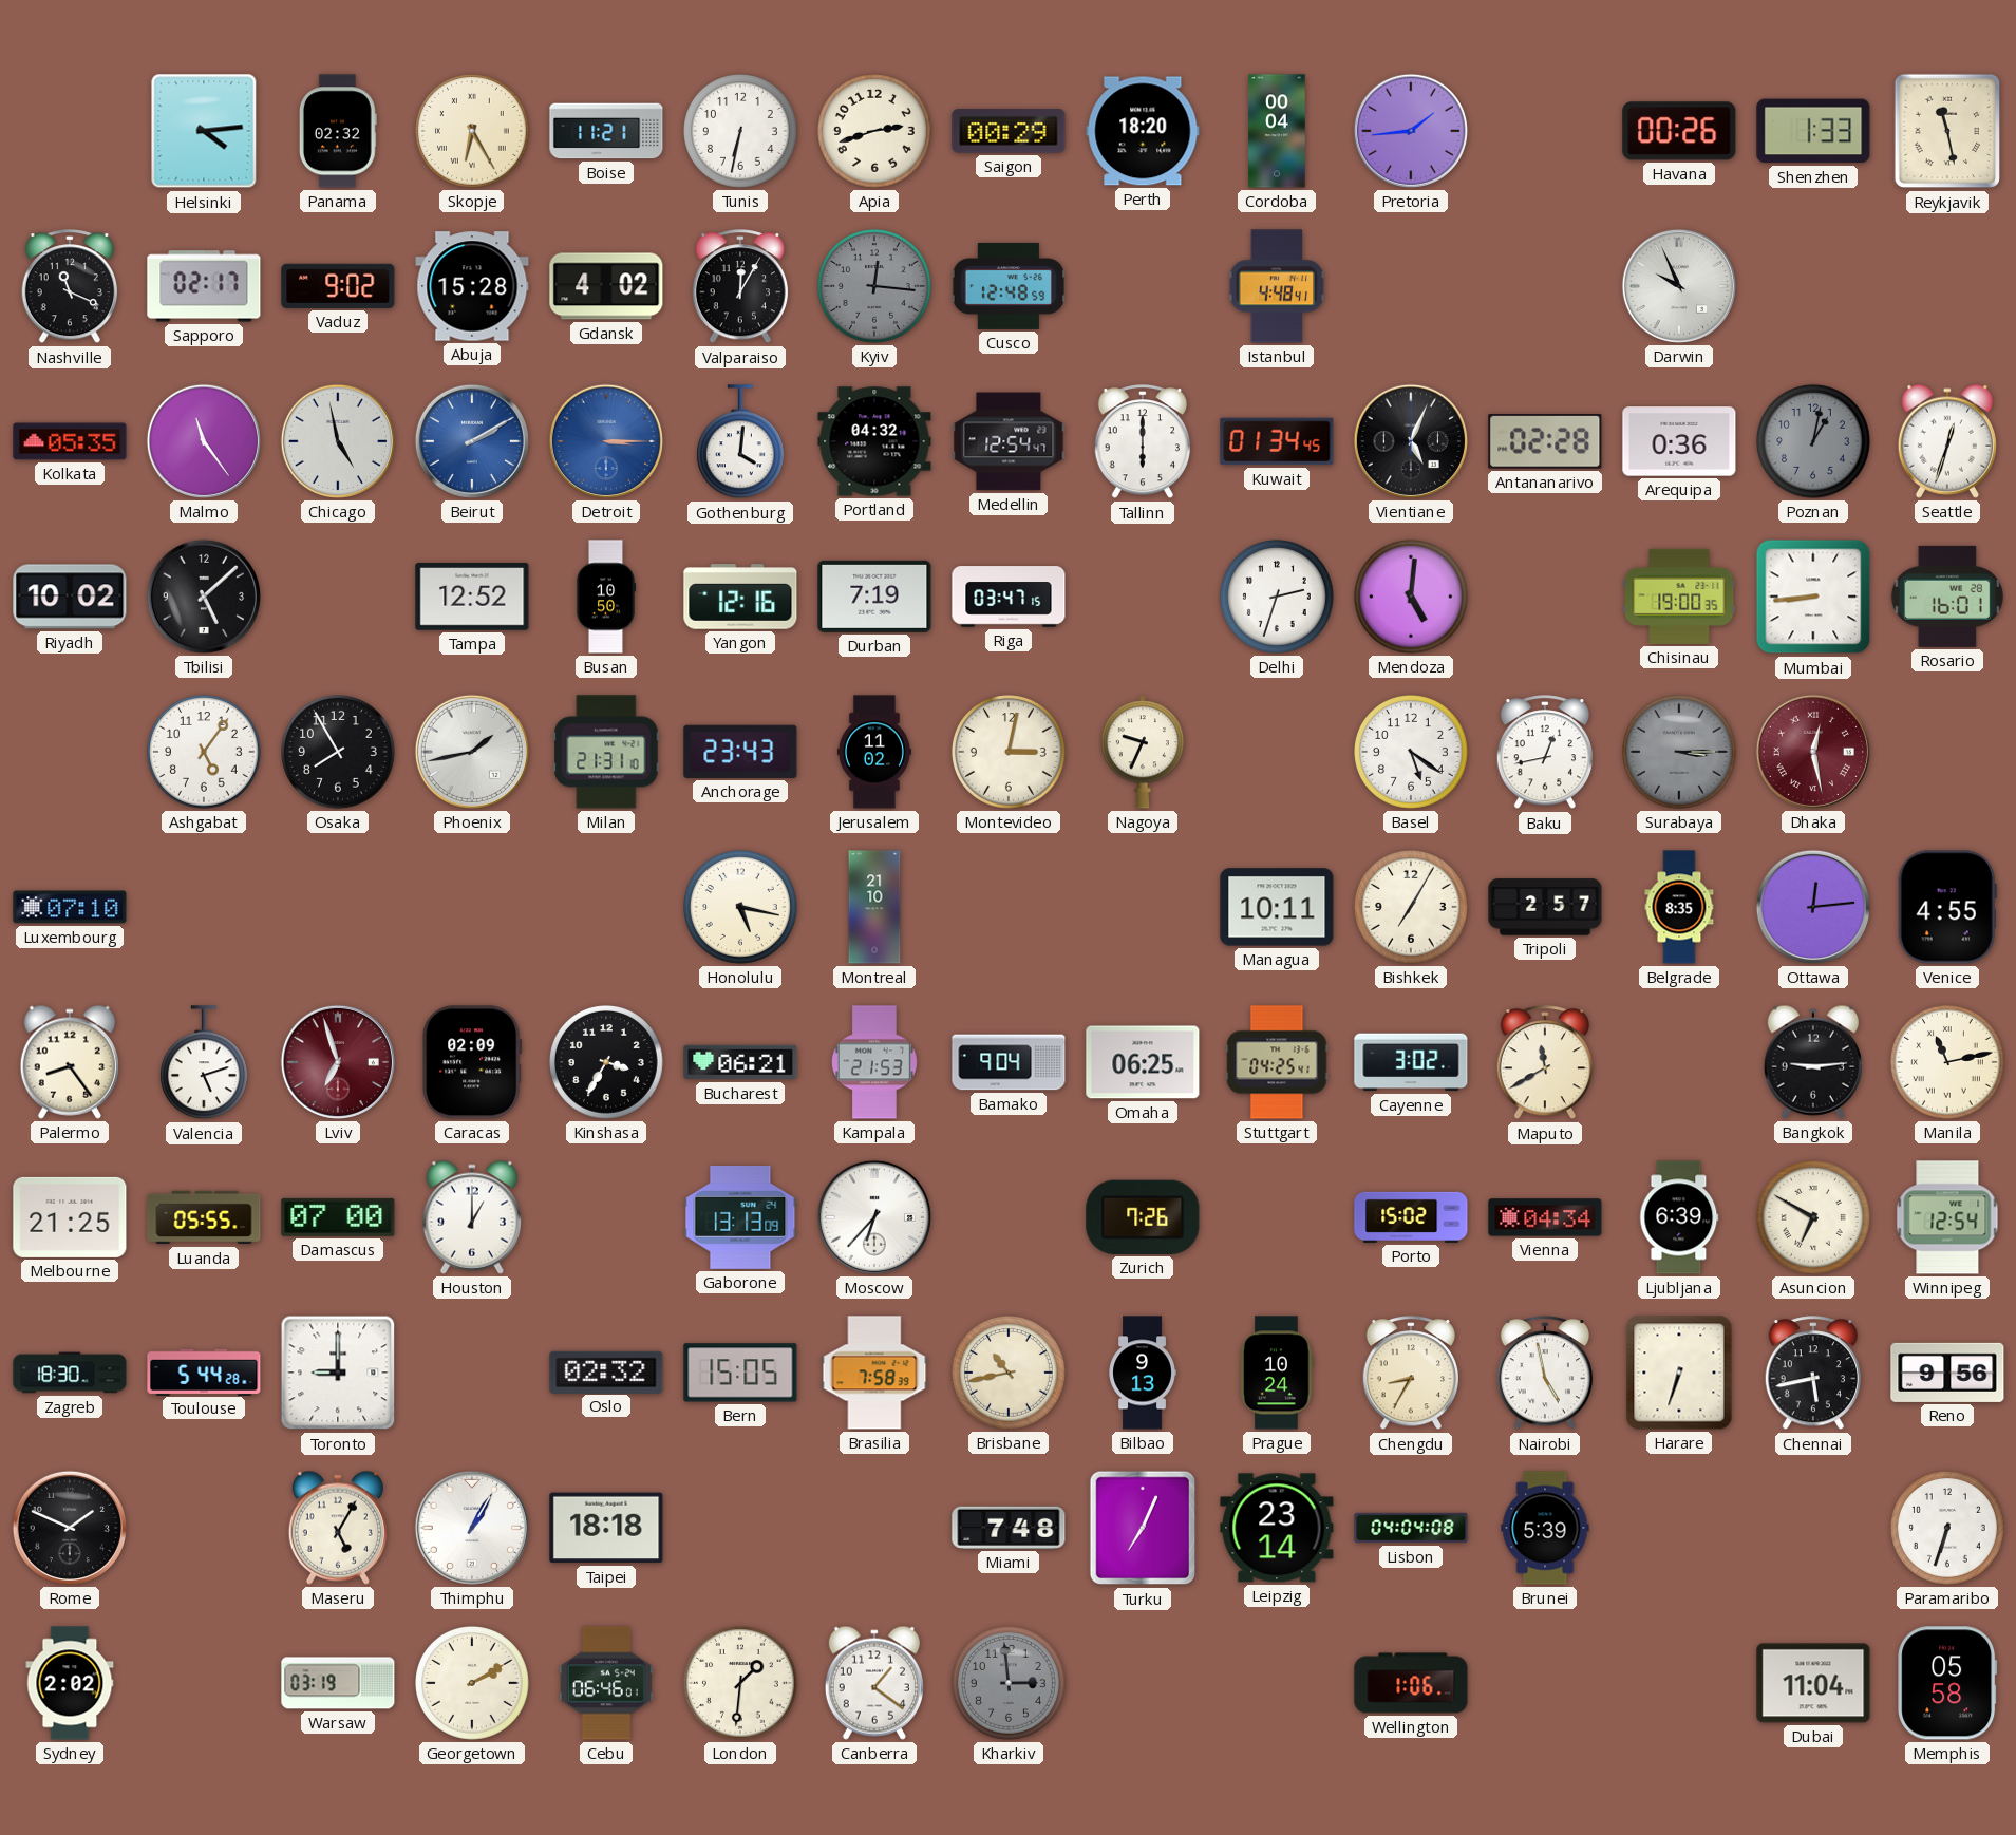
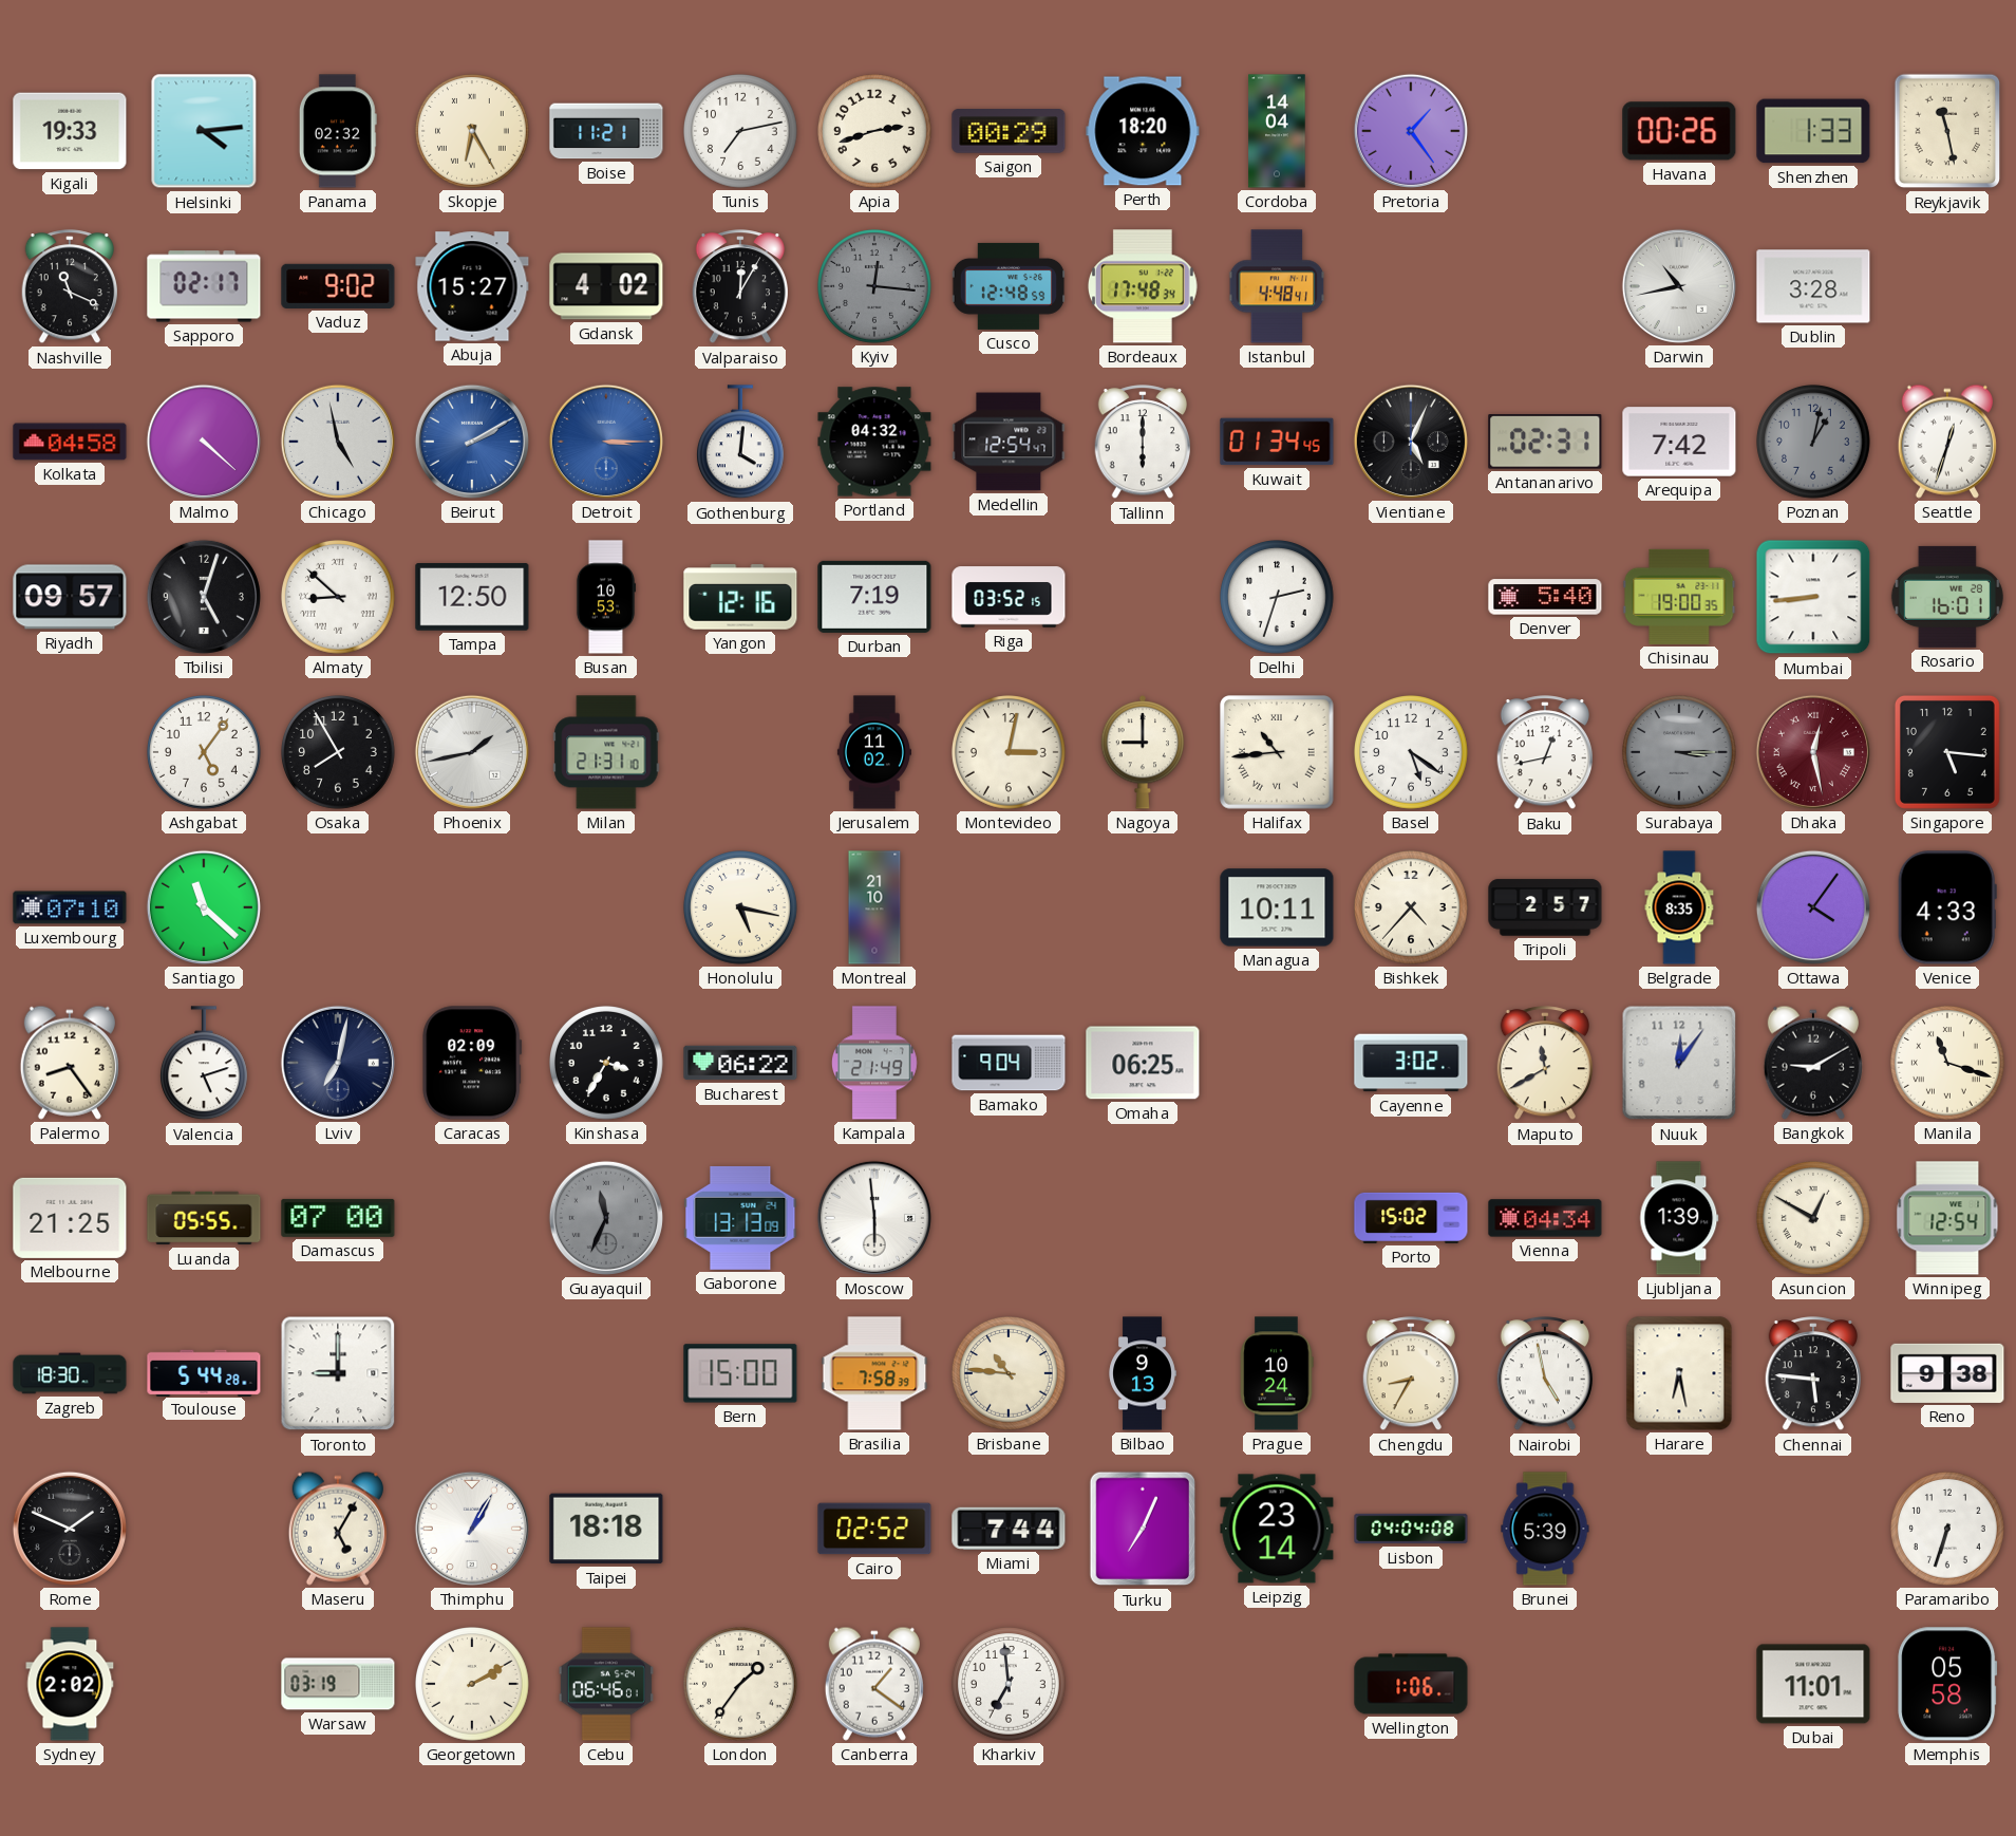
Kigali: none -> 19:33 (70, 131)
Tunis: 6:32 -> 7:13 (741, 132)
Cordoba: 00:04 -> 14:04 (1277, 131)
Pretoria: 1:44 -> 1:24 (1411, 131)
Abuja: 15:28 -> 15:27 (472, 286)
Bordeaux: none -> 17:48 (1143, 286)
Darwin: 9:56 -> 10:43 (1679, 286)
Dublin: none -> 3:28 (1813, 286)
Kolkata: 05:35 -> 04:58 (70, 442)
Malmo: 11:24 -> 4:22 (204, 442)
Antananarivo: 02:28 -> 02:31 (1545, 443)
Arequipa: 0:36 -> 7:42 (1679, 442)
Riyadh: 10:02 -> 09:57 (70, 597)
Tbilisi: 5:08 -> 5:03 (204, 597)
Almaty: none -> 8:52 (339, 598)
Tampa: 12:52 -> 12:50 (472, 597)
Busan: 10:50 -> 10:53 (606, 597)
Riga: 03:47 -> 03:52 (1009, 597)
Mendoza: 5:01 -> none (1412, 598)
Denver: none -> 5:40 (1545, 597)
Anchorage: 23:43 -> none (740, 752)
Nagoya: 9:34 -> 9:00 (1143, 752)
Halifax: none -> 10:44 (1277, 752)
Singapore: none -> 5:16 (1947, 752)
Santiago: none -> 11:22 (204, 907)
Bishkek: 7:05 -> 4:37 (1412, 908)
Ottawa: 12:14 -> 4:06 (1813, 907)
Venice: 4:55 -> 4:33 (1947, 907)
Lviv: 6:57 -> 7:02 (338, 1063)
Lviv dial: burgundy -> navy (338, 1063)
Bucharest: 06:21 -> 06:22 (740, 1063)
Kampala: 21:53 -> 21:49 (875, 1063)
Stuttgart: 04:25 -> none (1277, 1062)
Nuuk: none -> 12:06 (1679, 1063)
Bangkok: 9:14 -> 9:10 (1813, 1063)
Manila: 11:13 -> 11:18 (1948, 1064)
Houston: 1:00 -> none (472, 1217)
Guayaquil: none -> 11:34 (606, 1218)
Moscow: 6:37 -> 5:59 (874, 1218)
Zurich: 7:26 -> none (1143, 1217)
Ljubljana: 6:39 -> 1:39 (1679, 1218)
Asuncion: 6:50 -> 12:50 (1814, 1219)
Oslo: 02:32 -> none (606, 1371)
Bern: 15:05 -> 15:00 (740, 1373)
Brisbane: 10:43 -> 10:46 (1010, 1374)
Harare: 6:33 -> 6:28 (1679, 1373)
Chennai: 5:43 -> 5:46 (1812, 1374)
Reno: 9:56 -> 9:38 (1947, 1373)
Cairo: none -> 02:52 (874, 1529)
Miami: 7:48 -> 7:44 (1009, 1529)
London: 1:31 -> 1:36 (741, 1685)
Kharkiv: 2:59 -> 6:59 (1010, 1685)
Kharkiv dial: grey -> white (1010, 1685)
Dubai: 11:04 -> 11:01 (1813, 1684)
